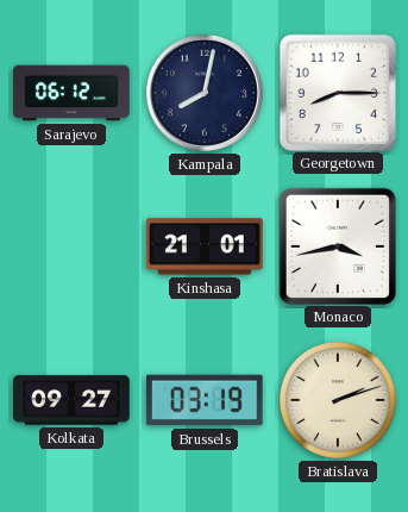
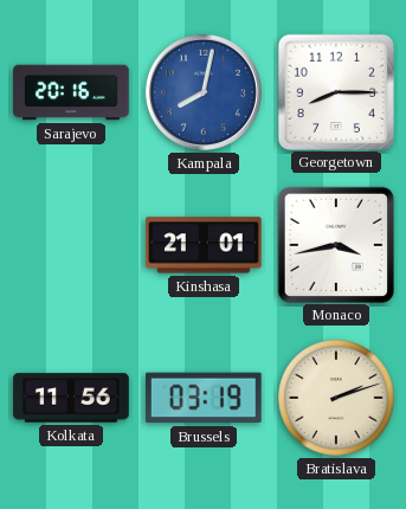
Sarajevo: 06:12 -> 20:16 (71, 92)
Kampala dial: navy -> blue (204, 92)
Kolkata: 09:27 -> 11:56 (71, 398)
